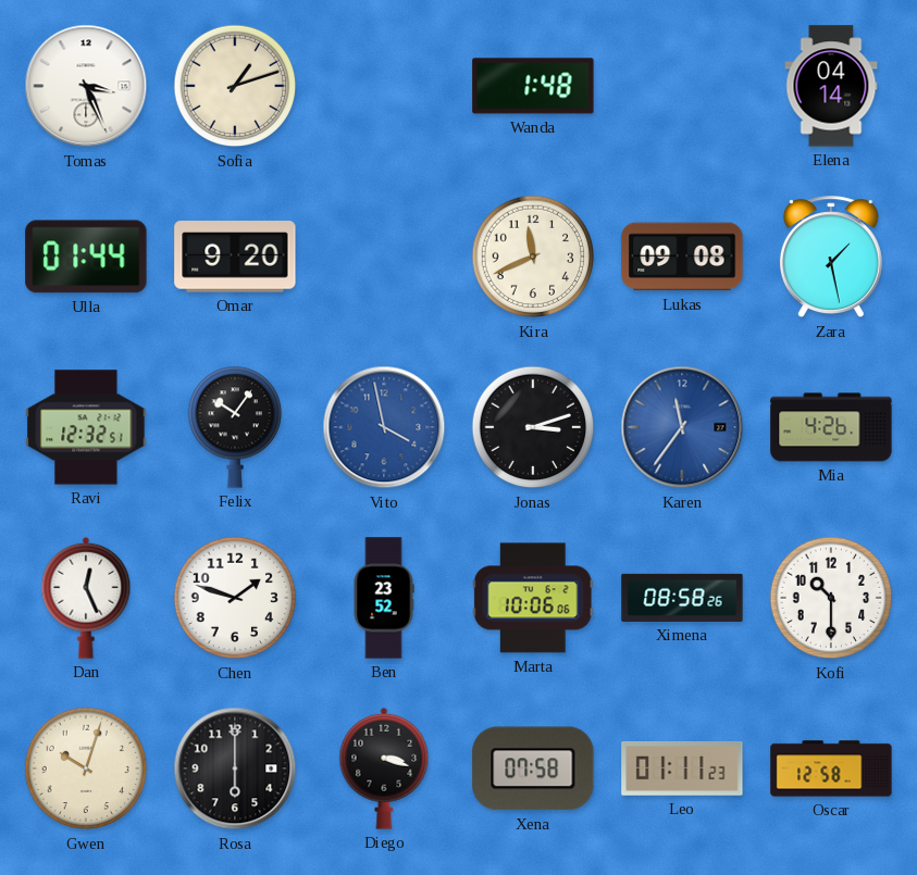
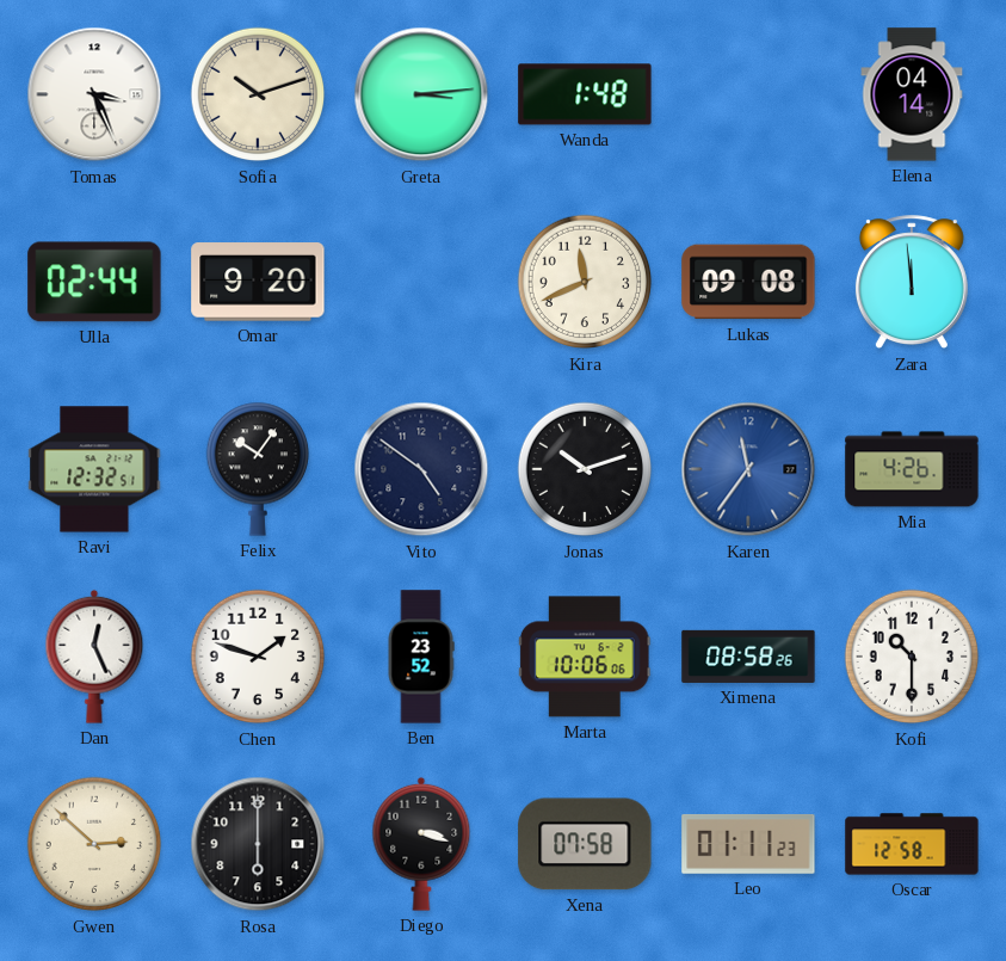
Sofia: 1:12 -> 10:12 (258, 94)
Greta: none -> 3:14 (421, 94)
Ulla: 01:44 -> 02:44 (94, 282)
Zara: 1:28 -> 11:59 (912, 283)
Vito: 3:58 -> 4:51 (421, 469)
Vito dial: blue -> navy (421, 469)
Jonas: 3:12 -> 10:12 (585, 469)
Gwen: 10:03 -> 2:52 (94, 844)
